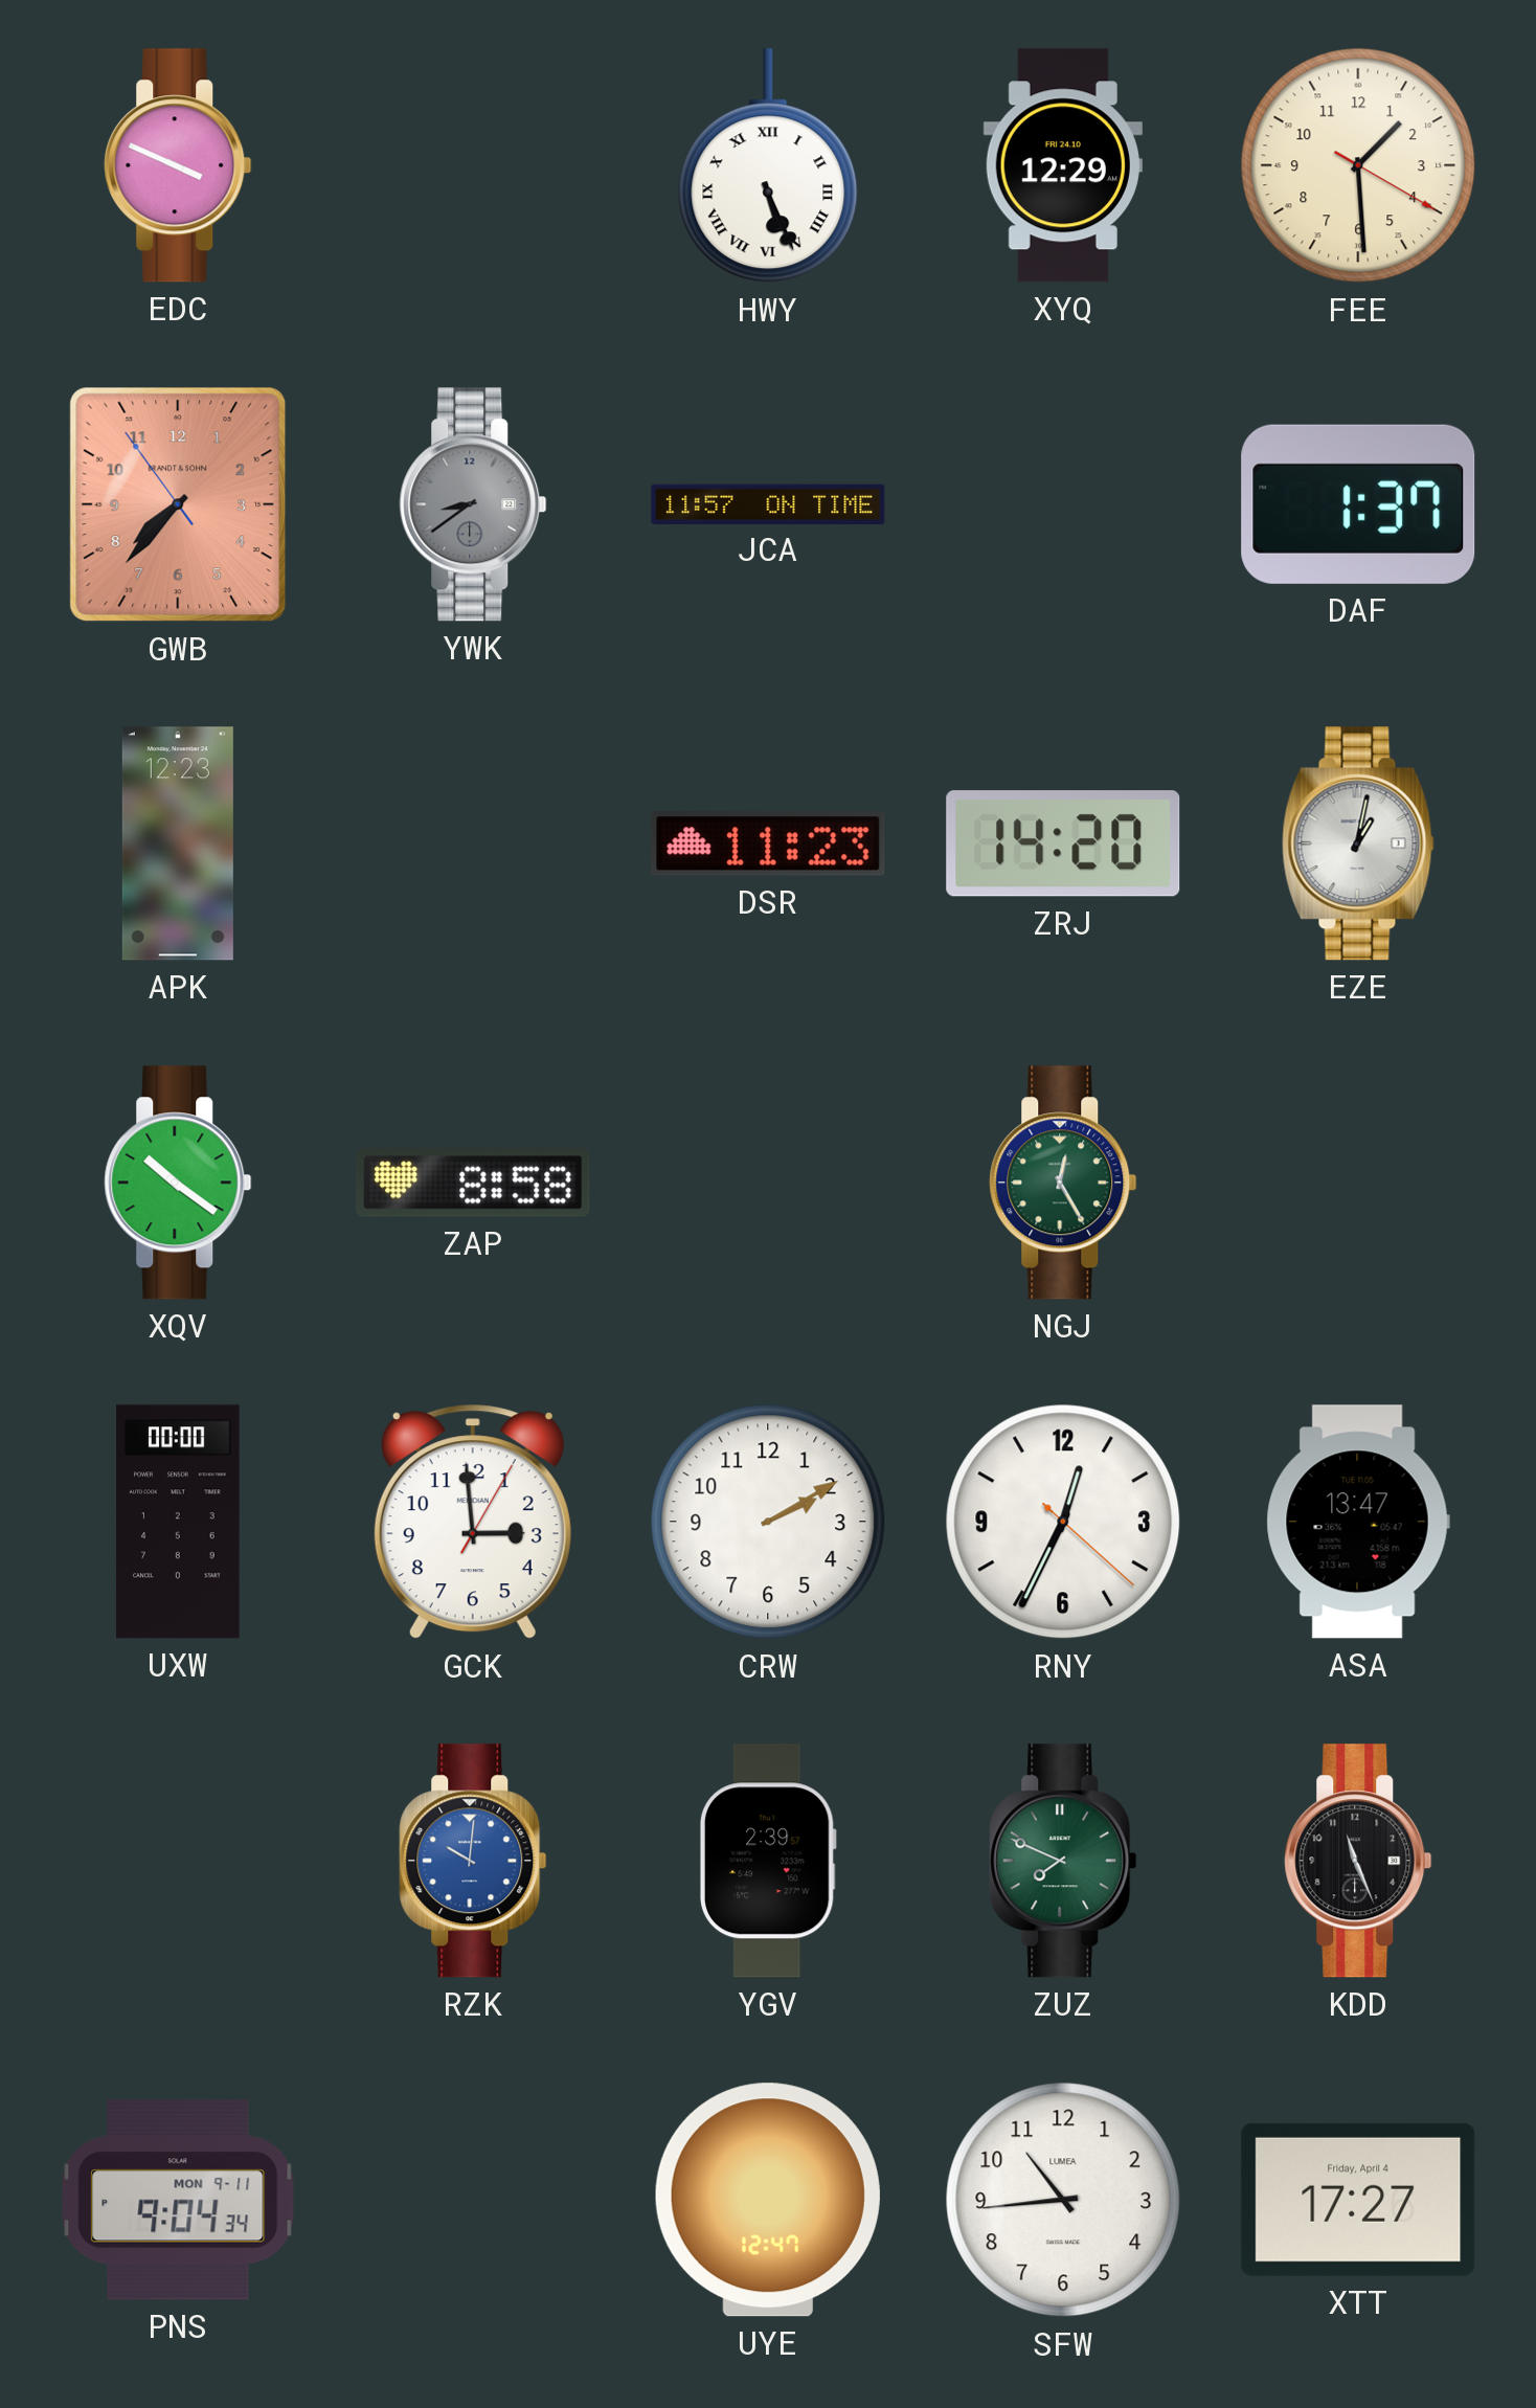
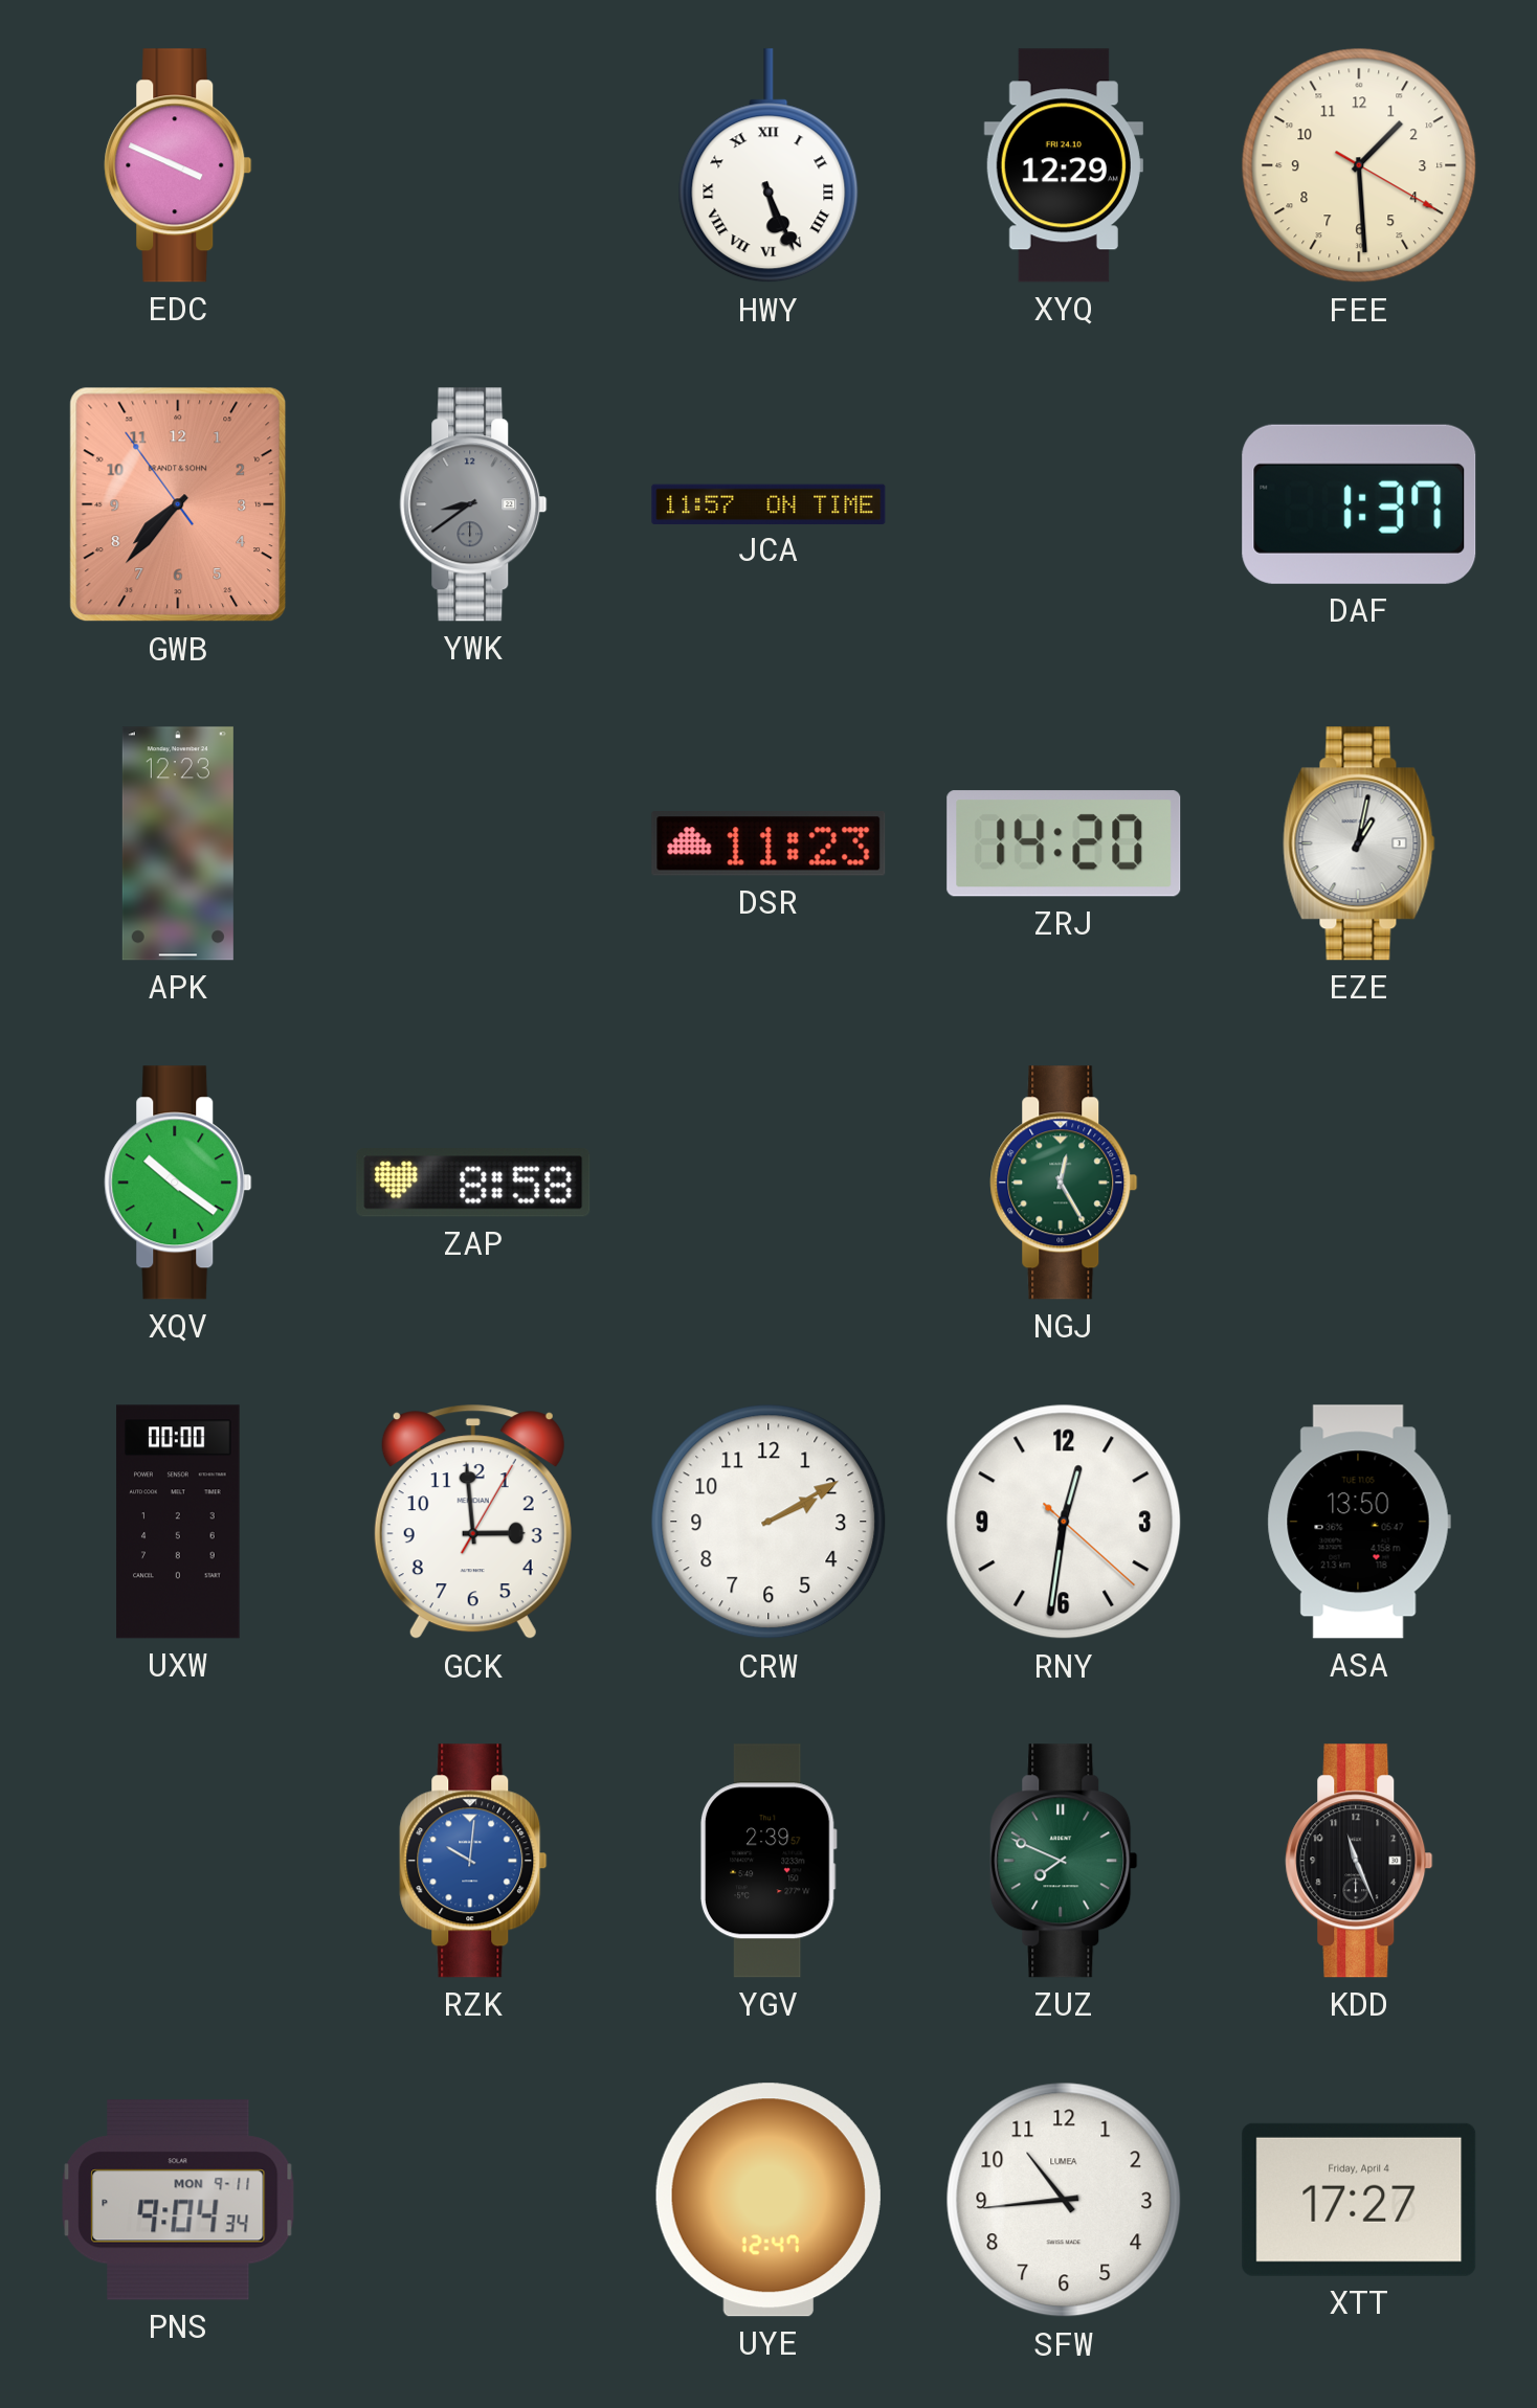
RNY: 12:34 -> 12:31 (1064, 1522)
ASA: 13:47 -> 13:50 (1359, 1522)
